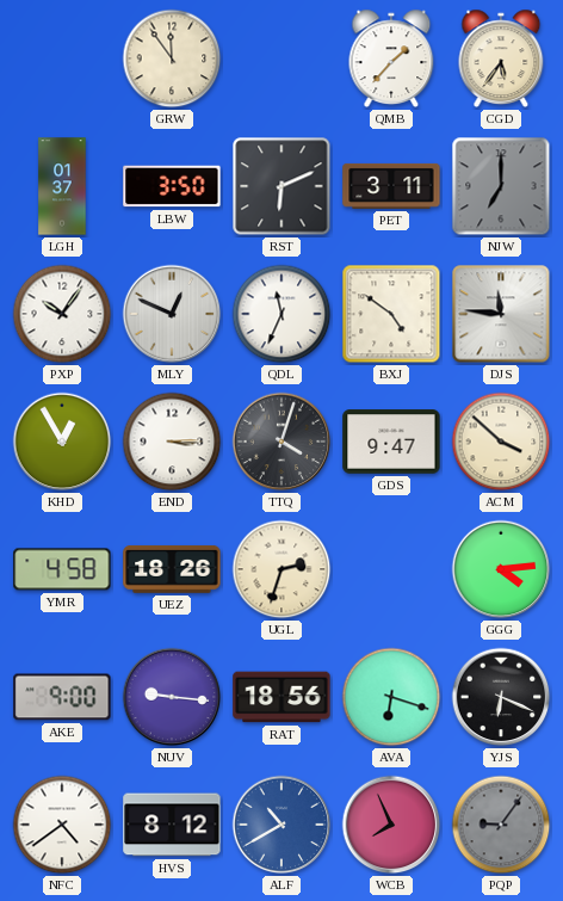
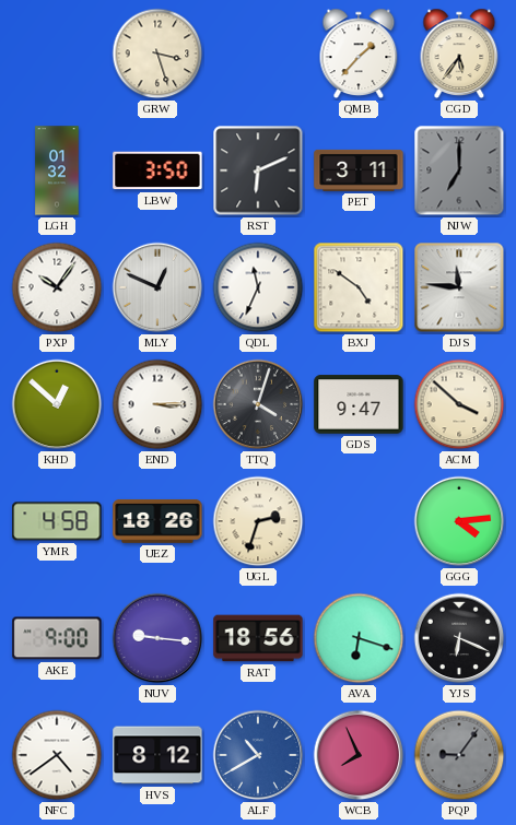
GRW: 11:54 -> 3:27 (157, 54)
LGH: 01:37 -> 01:32 (57, 170)
KHD: 12:55 -> 12:52 (57, 404)
